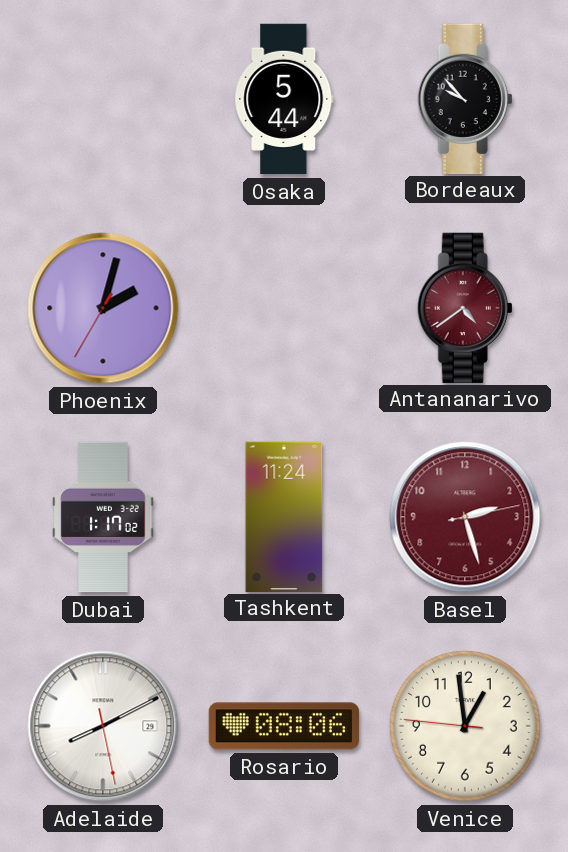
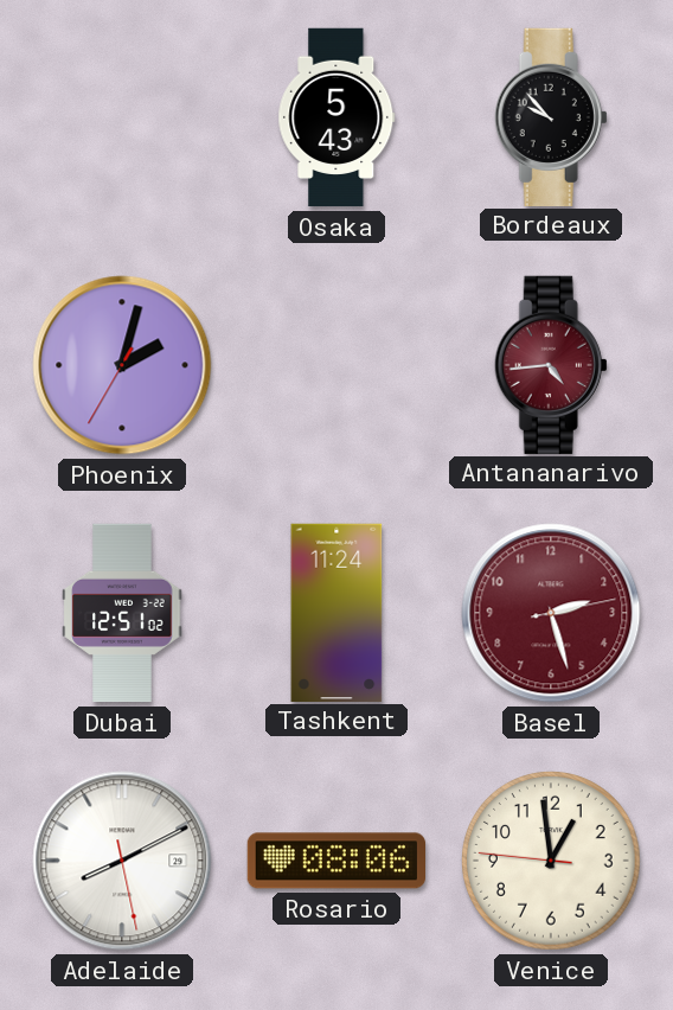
Osaka: 5:44 -> 5:43 (336, 117)
Antananarivo: 4:39 -> 4:44 (551, 364)
Dubai: 1:17 -> 12:51 (122, 613)
